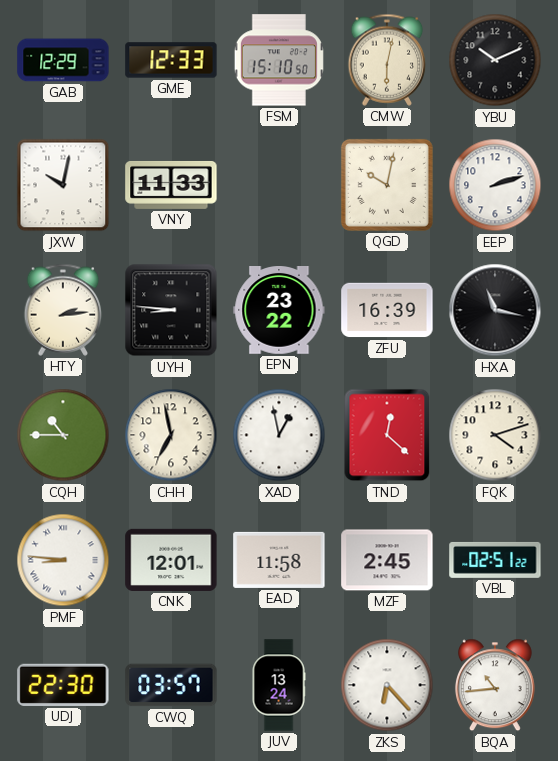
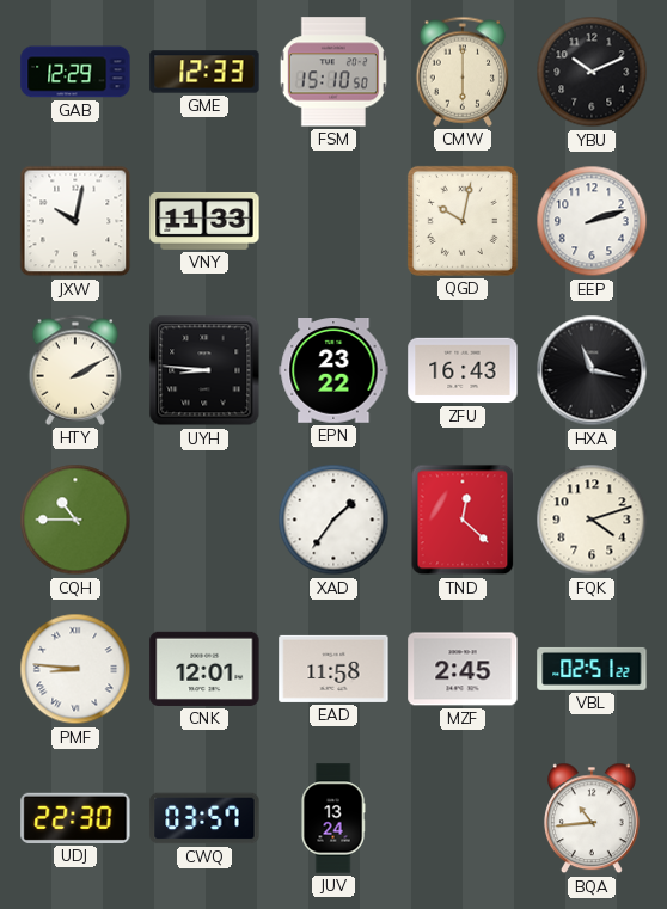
CMW: 6:02 -> 6:00 (463, 72)
HTY: 2:14 -> 2:10 (75, 370)
ZFU: 16:39 -> 16:43 (463, 370)
CHH: 6:58 -> none (171, 435)
XAD: 12:58 -> 1:36 (333, 520)
ZKS: 6:23 -> none (387, 685)
